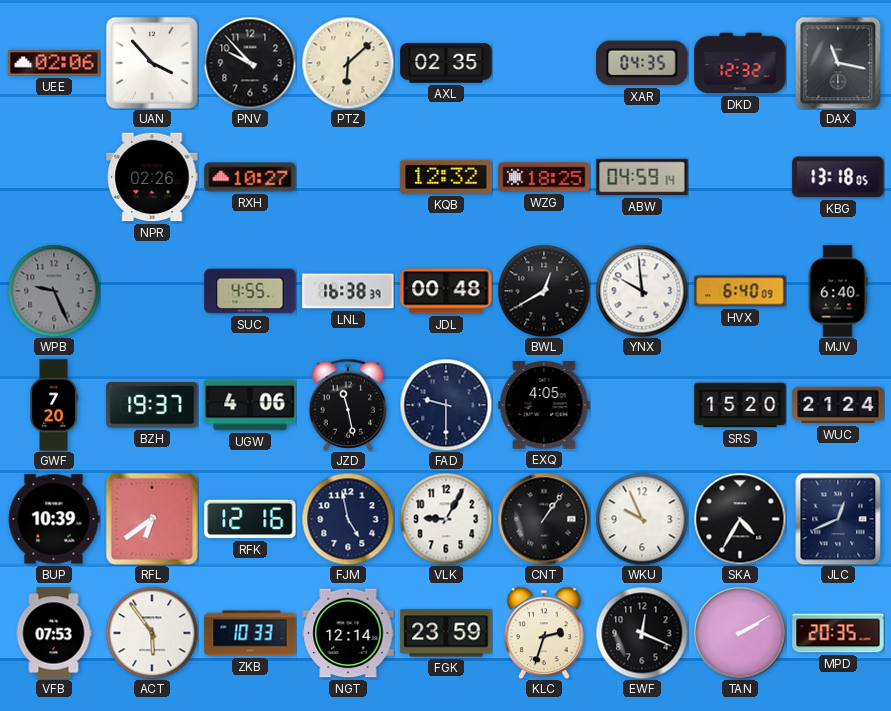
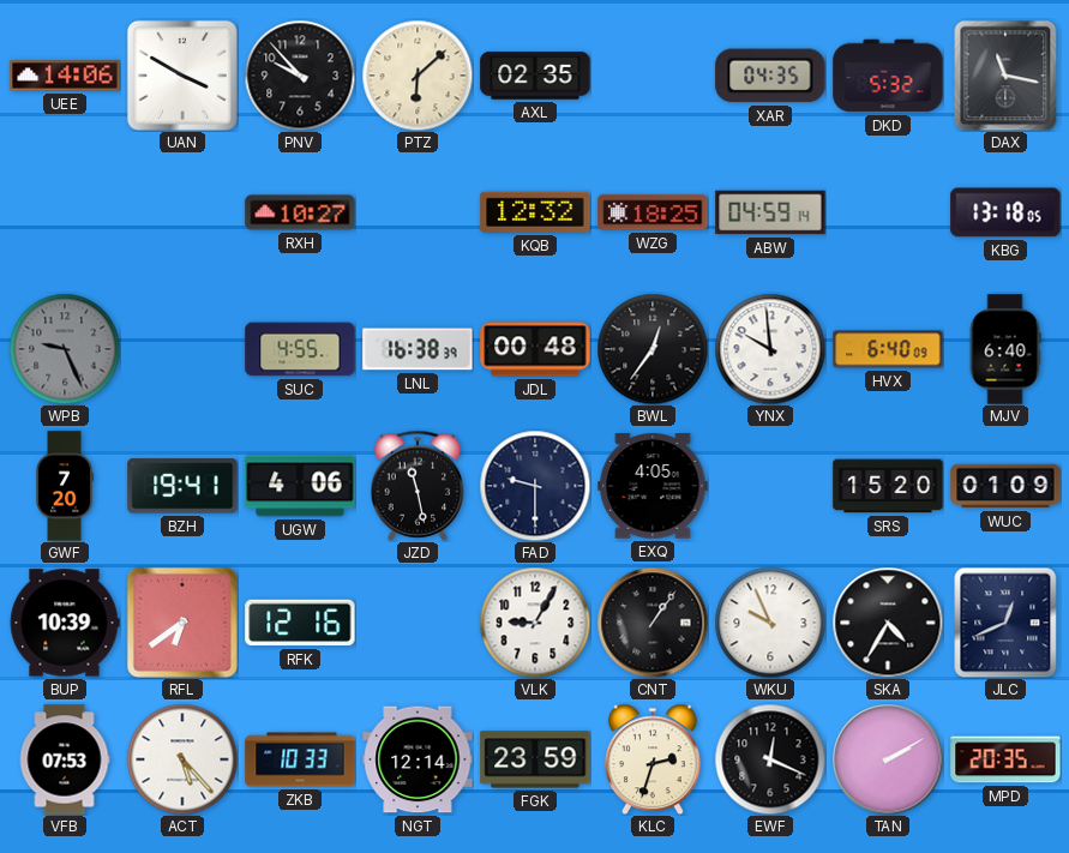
UEE: 02:06 -> 14:06 (65, 76)
UAN: 3:53 -> 3:50 (182, 76)
DKD: 12:32 -> 5:32 (888, 76)
NPR: 02:26 -> none (152, 177)
BWL: 12:40 -> 12:36 (653, 349)
BZH: 19:37 -> 19:41 (182, 486)
WUC: 21:24 -> 01:09 (1005, 486)
FJM: 4:58 -> none (348, 519)
ACT: 5:54 -> 5:23 (182, 759)
